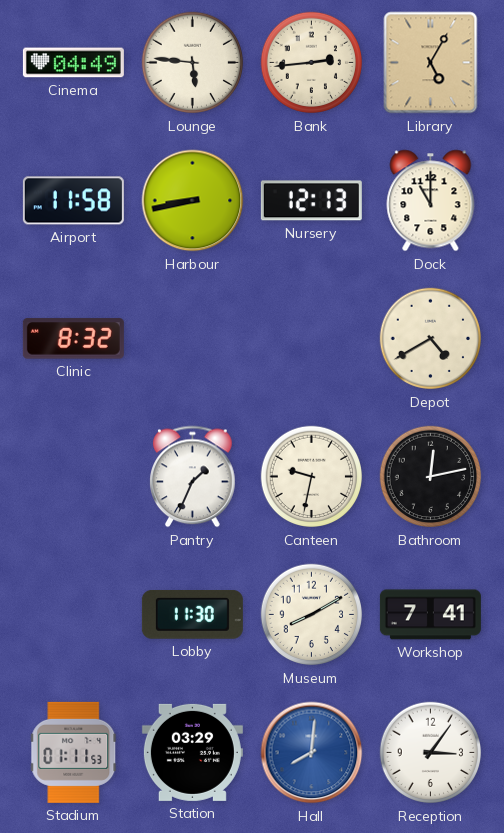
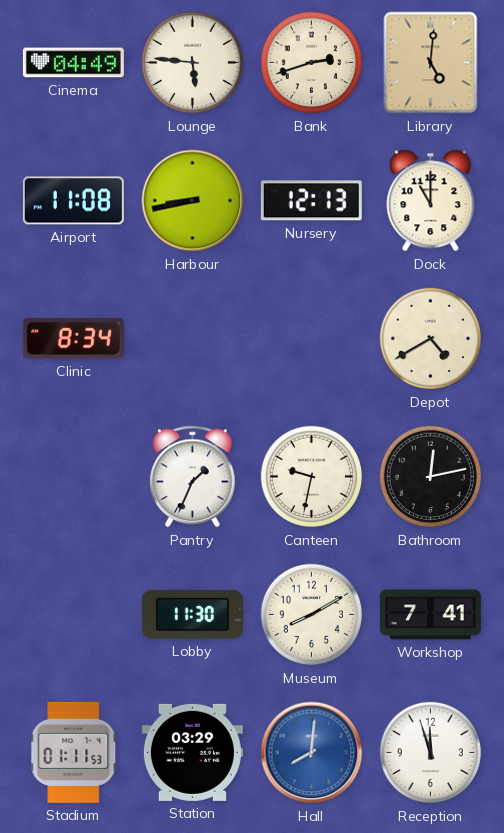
Bank: 2:44 -> 2:42 (312, 63)
Library: 5:05 -> 5:01 (431, 63)
Airport: 11:58 -> 11:08 (73, 201)
Clinic: 8:32 -> 8:34 (73, 339)
Reception: 3:06 -> 11:57 (431, 753)
